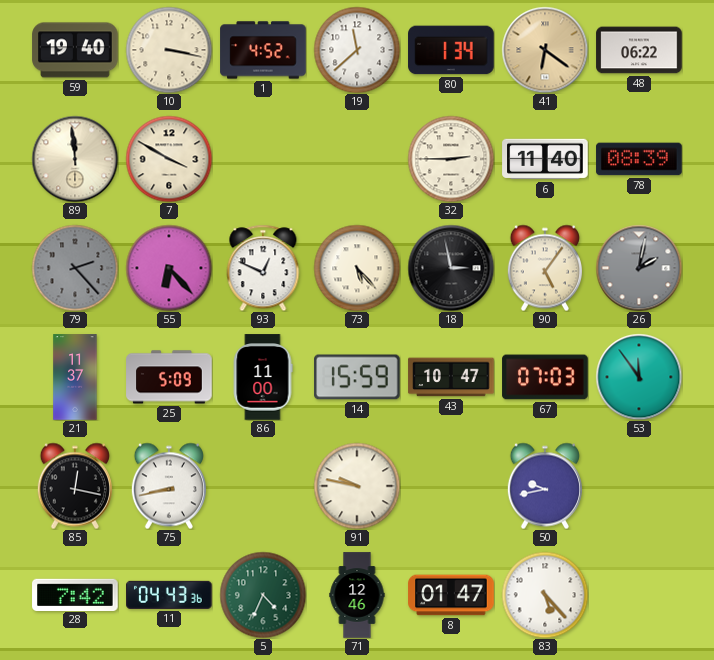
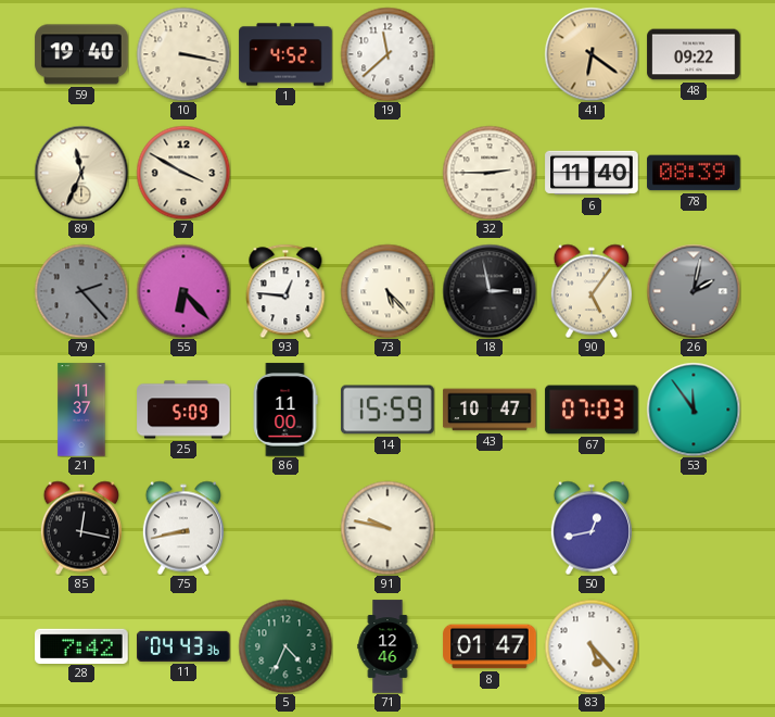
80: 1:34 -> none (451, 50)
48: 06:22 -> 09:22 (694, 54)
89: 11:59 -> 11:34 (81, 173)
93: 12:49 -> 12:46 (285, 291)
50: 9:43 -> 12:43 (592, 528)
